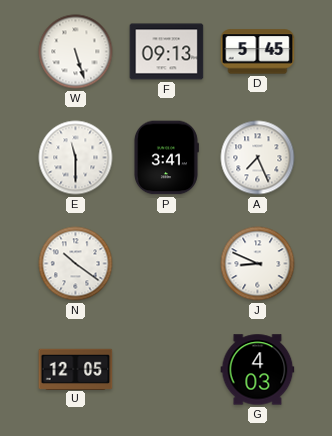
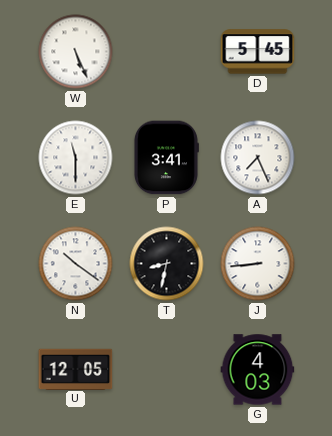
W: 5:27 -> 5:26 (76, 52)
F: 09:13 -> none (167, 52)
T: none -> 8:32 (167, 264)
J: 8:49 -> 8:44 (258, 264)
